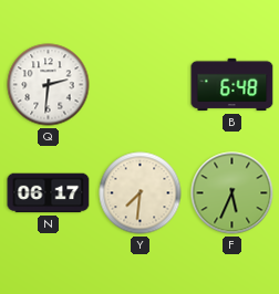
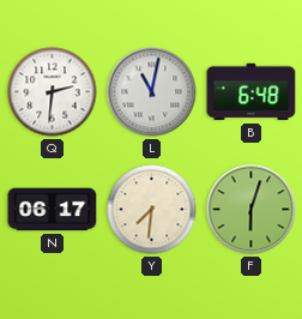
L: none -> 11:02 (152, 92)
F: 5:34 -> 6:03 (252, 210)
